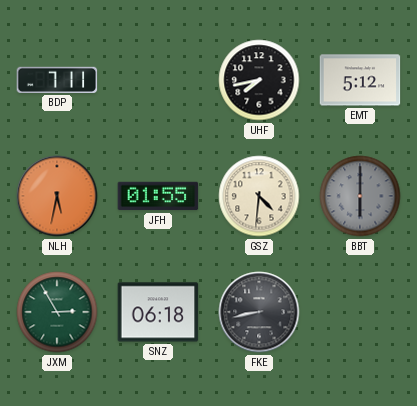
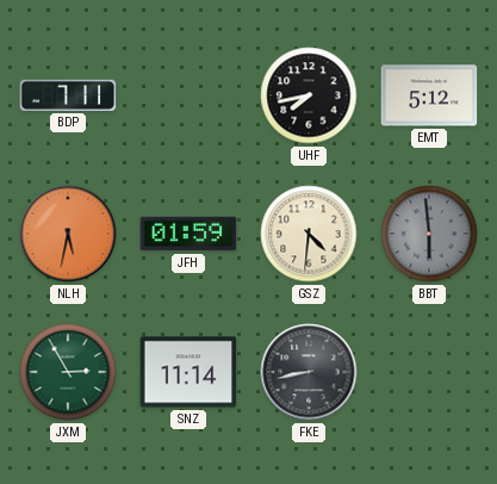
JFH: 01:55 -> 01:59 (188, 234)
BBT: 6:00 -> 5:59 (429, 234)
SNZ: 06:18 -> 11:14 (188, 372)
